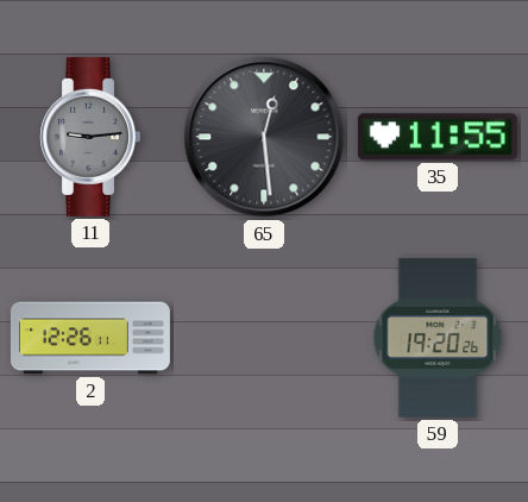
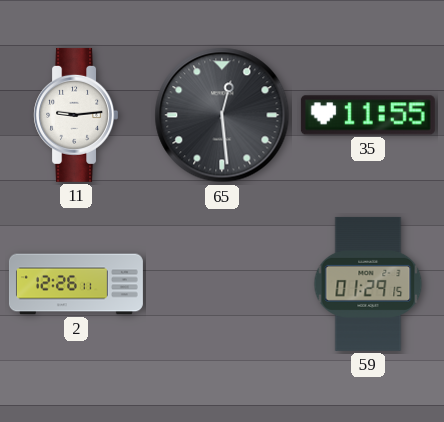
11 dial: grey -> white (75, 115)
59: 19:20 -> 01:29 (368, 284)
